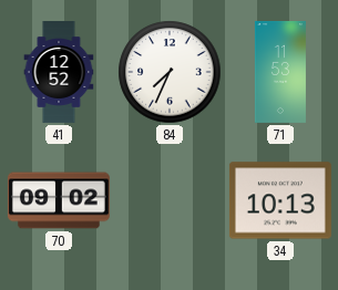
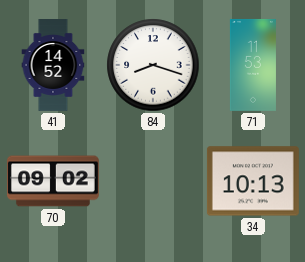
41: 12:52 -> 14:52 (53, 66)
84: 7:34 -> 8:18 (153, 65)
